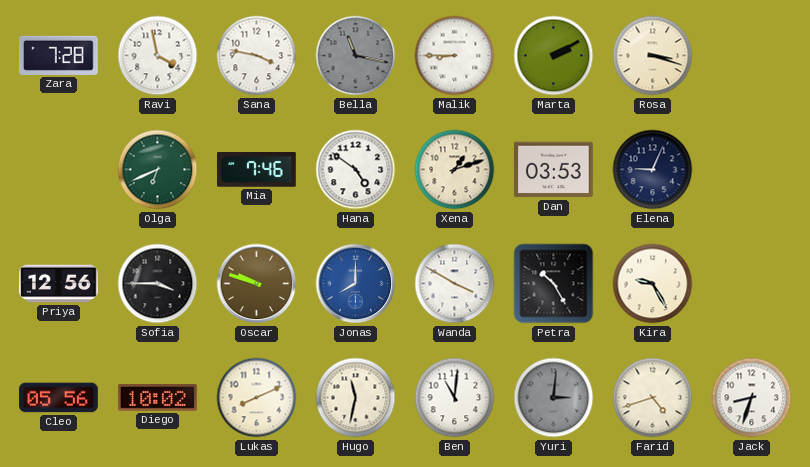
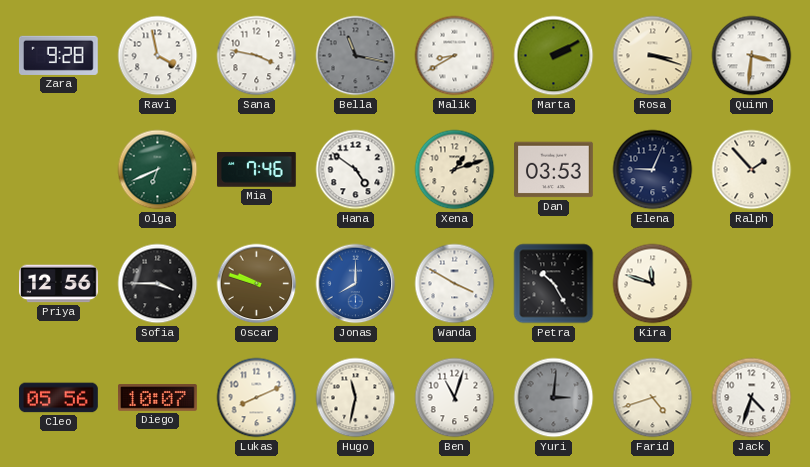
Zara: 7:28 -> 9:28 (58, 55)
Malik: 8:45 -> 8:40 (455, 56)
Quinn: none -> 3:31 (752, 56)
Ralph: none -> 1:53 (752, 170)
Kira: 9:25 -> 11:48 (653, 284)
Diego: 10:02 -> 10:07 (158, 398)
Ben: 11:01 -> 11:03 (455, 398)
Jack: 8:33 -> 4:33 (752, 398)
